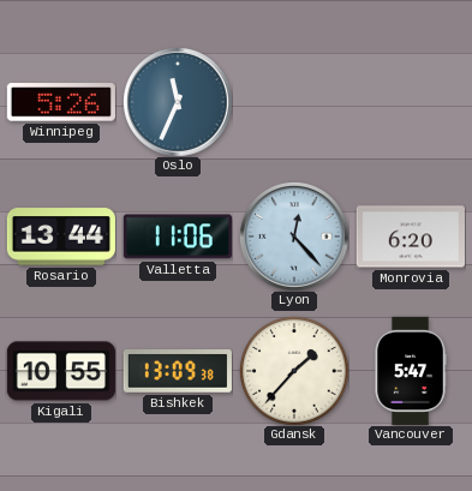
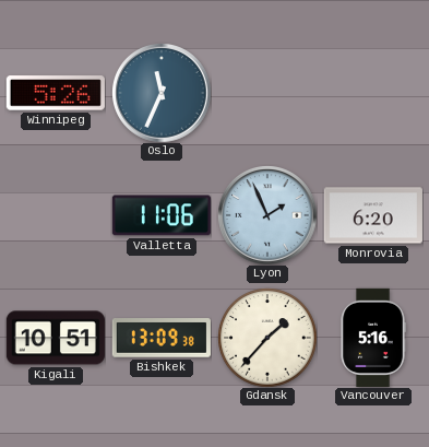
Rosario: 13:44 -> none (61, 236)
Lyon: 12:23 -> 1:56 (267, 215)
Kigali: 10:55 -> 10:51 (56, 338)
Vancouver: 5:47 -> 5:16 (373, 338)
